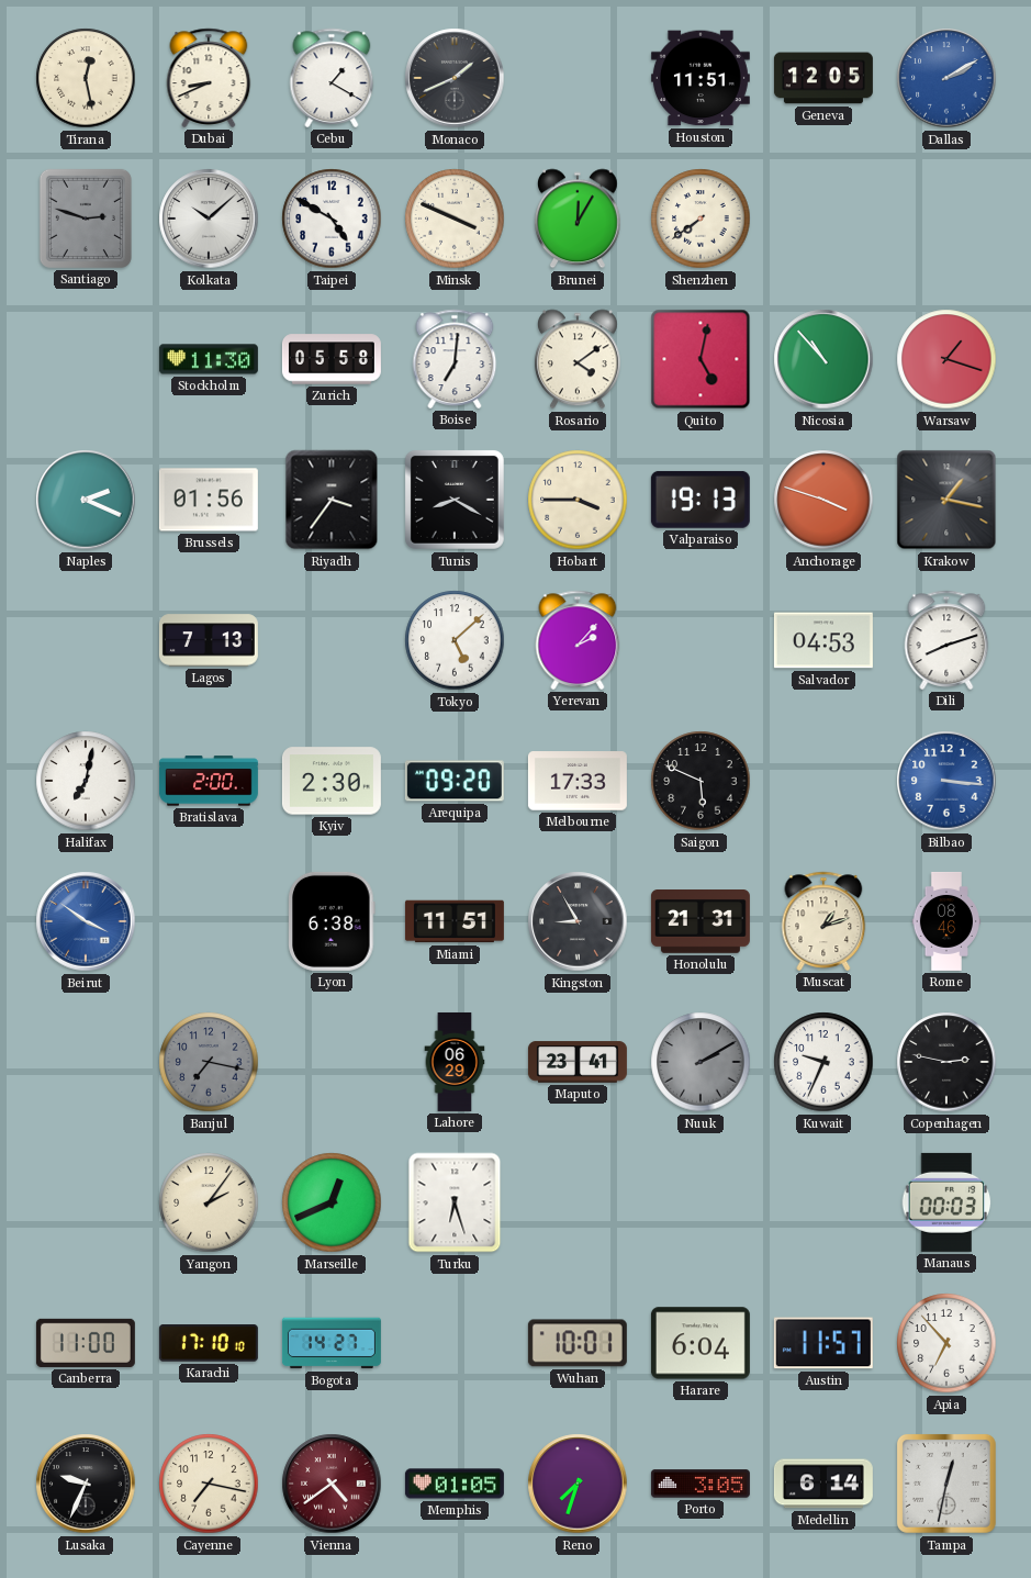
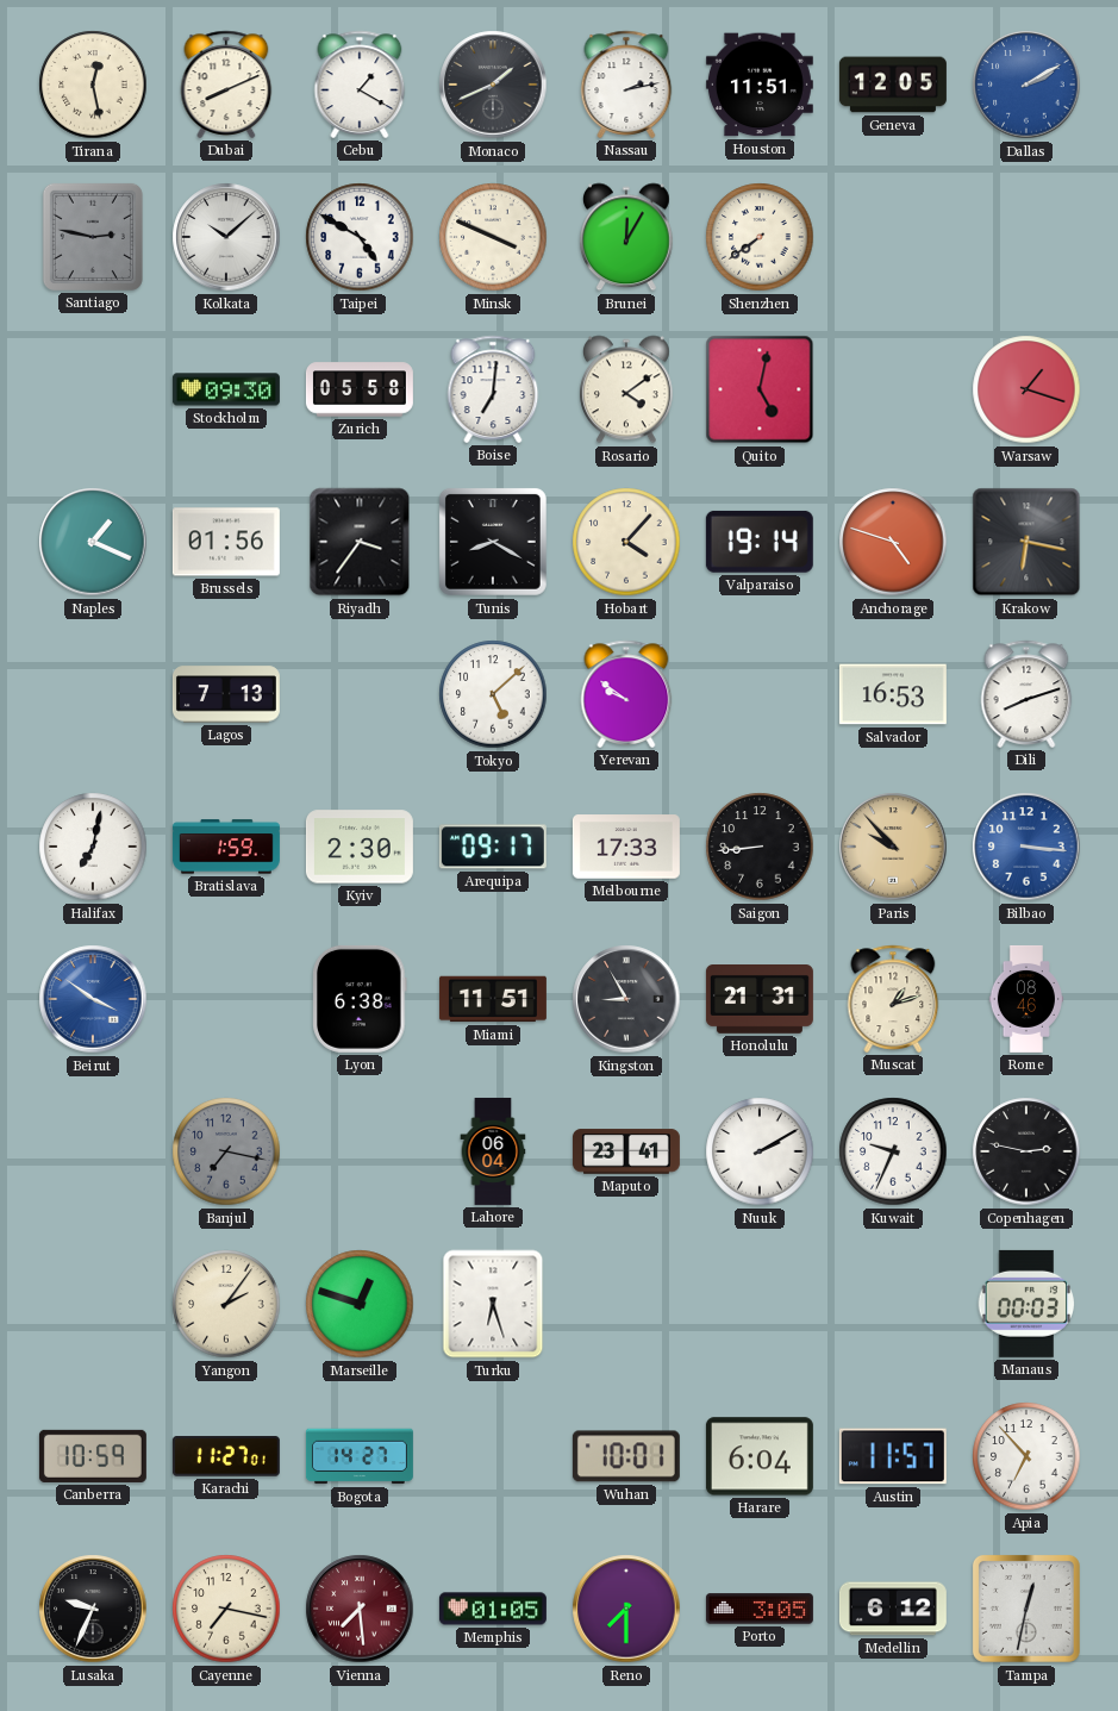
Dubai: 8:41 -> 8:11 (226, 85)
Nassau: none -> 2:13 (626, 85)
Santiago: 2:48 -> 2:47 (93, 237)
Stockholm: 11:30 -> 09:30 (226, 389)
Nicosia: 10:53 -> none (823, 359)
Naples: 2:19 -> 1:19 (93, 542)
Hobart: 3:45 -> 4:07 (626, 542)
Valparaiso: 19:13 -> 19:14 (760, 542)
Anchorage: 3:48 -> 4:48 (893, 542)
Krakow: 1:17 -> 6:17 (1026, 542)
Yerevan: 2:07 -> 9:51 (626, 694)
Salvador: 04:53 -> 16:53 (893, 694)
Bratislava: 2:00 -> 1:59 (226, 847)
Arequipa: 09:20 -> 09:17 (493, 847)
Saigon: 5:49 -> 8:44 (760, 847)
Paris: none -> 9:53 (893, 847)
Lahore: 06:29 -> 06:04 (493, 1151)
Nuuk dial: grey -> white (760, 1151)
Marseille: 12:41 -> 12:48 (360, 1304)
Canberra: 11:00 -> 10:59 (93, 1456)
Karachi: 17:10 -> 11:27 (226, 1456)
Vienna: 4:39 -> 7:29 (360, 1609)
Reno: 7:33 -> 7:30 (626, 1609)
Medellin: 6:14 -> 6:12 (893, 1609)
